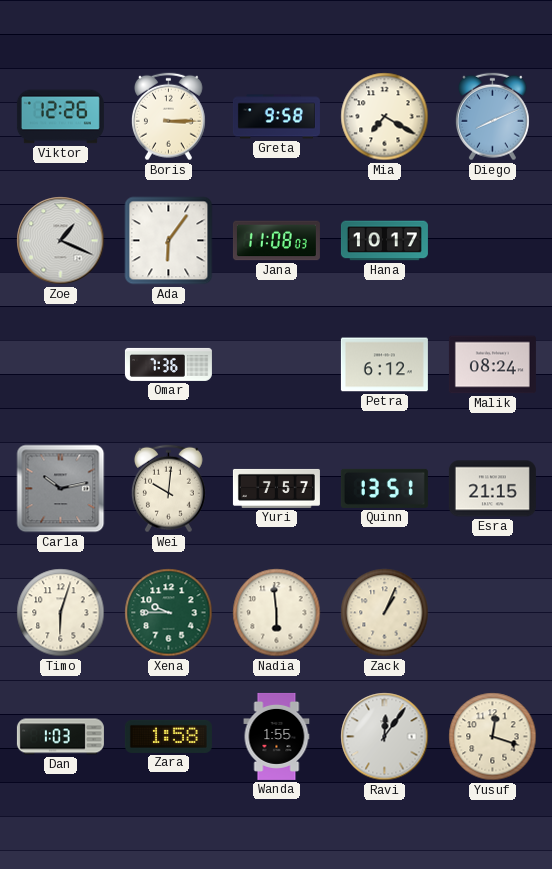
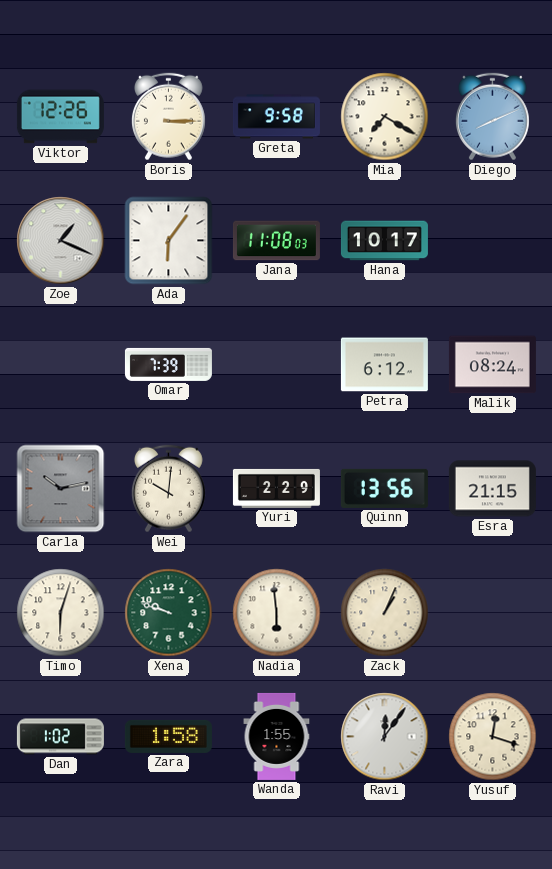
Omar: 7:36 -> 7:39 (168, 364)
Yuri: 7:57 -> 2:29 (276, 488)
Quinn: 13:51 -> 13:56 (384, 488)
Xena: 9:45 -> 9:48 (169, 613)
Dan: 1:03 -> 1:02 (60, 737)
